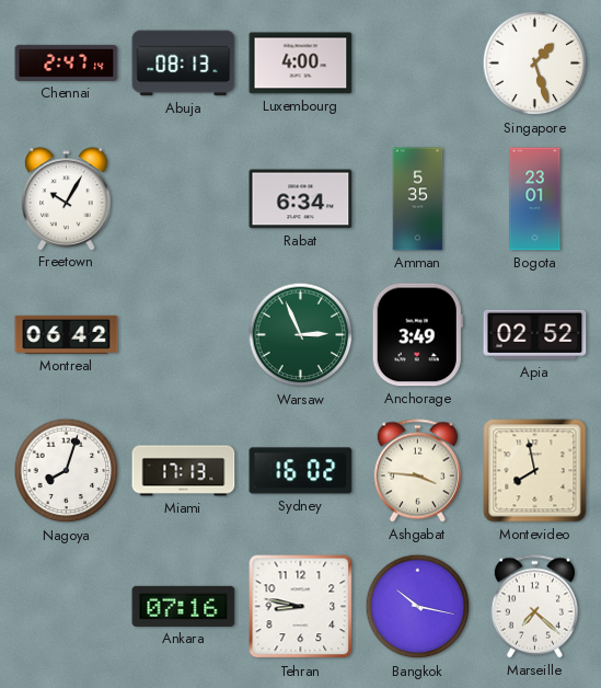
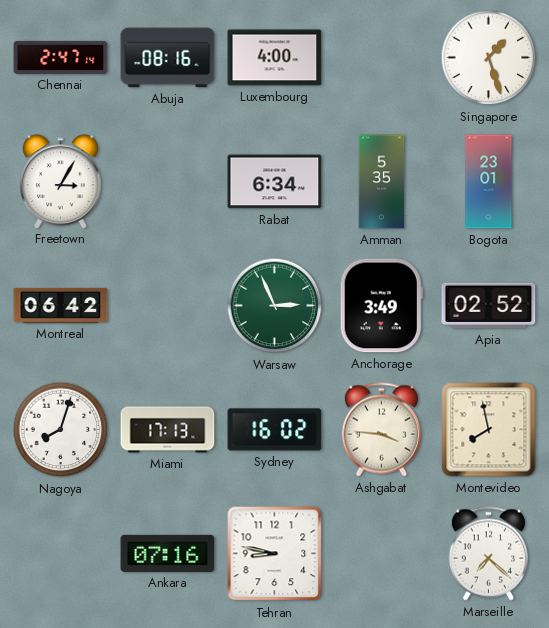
Abuja: 08:13 -> 08:16 (168, 58)
Freetown: 10:05 -> 3:05 (61, 181)
Bangkok: 10:17 -> none (418, 607)
